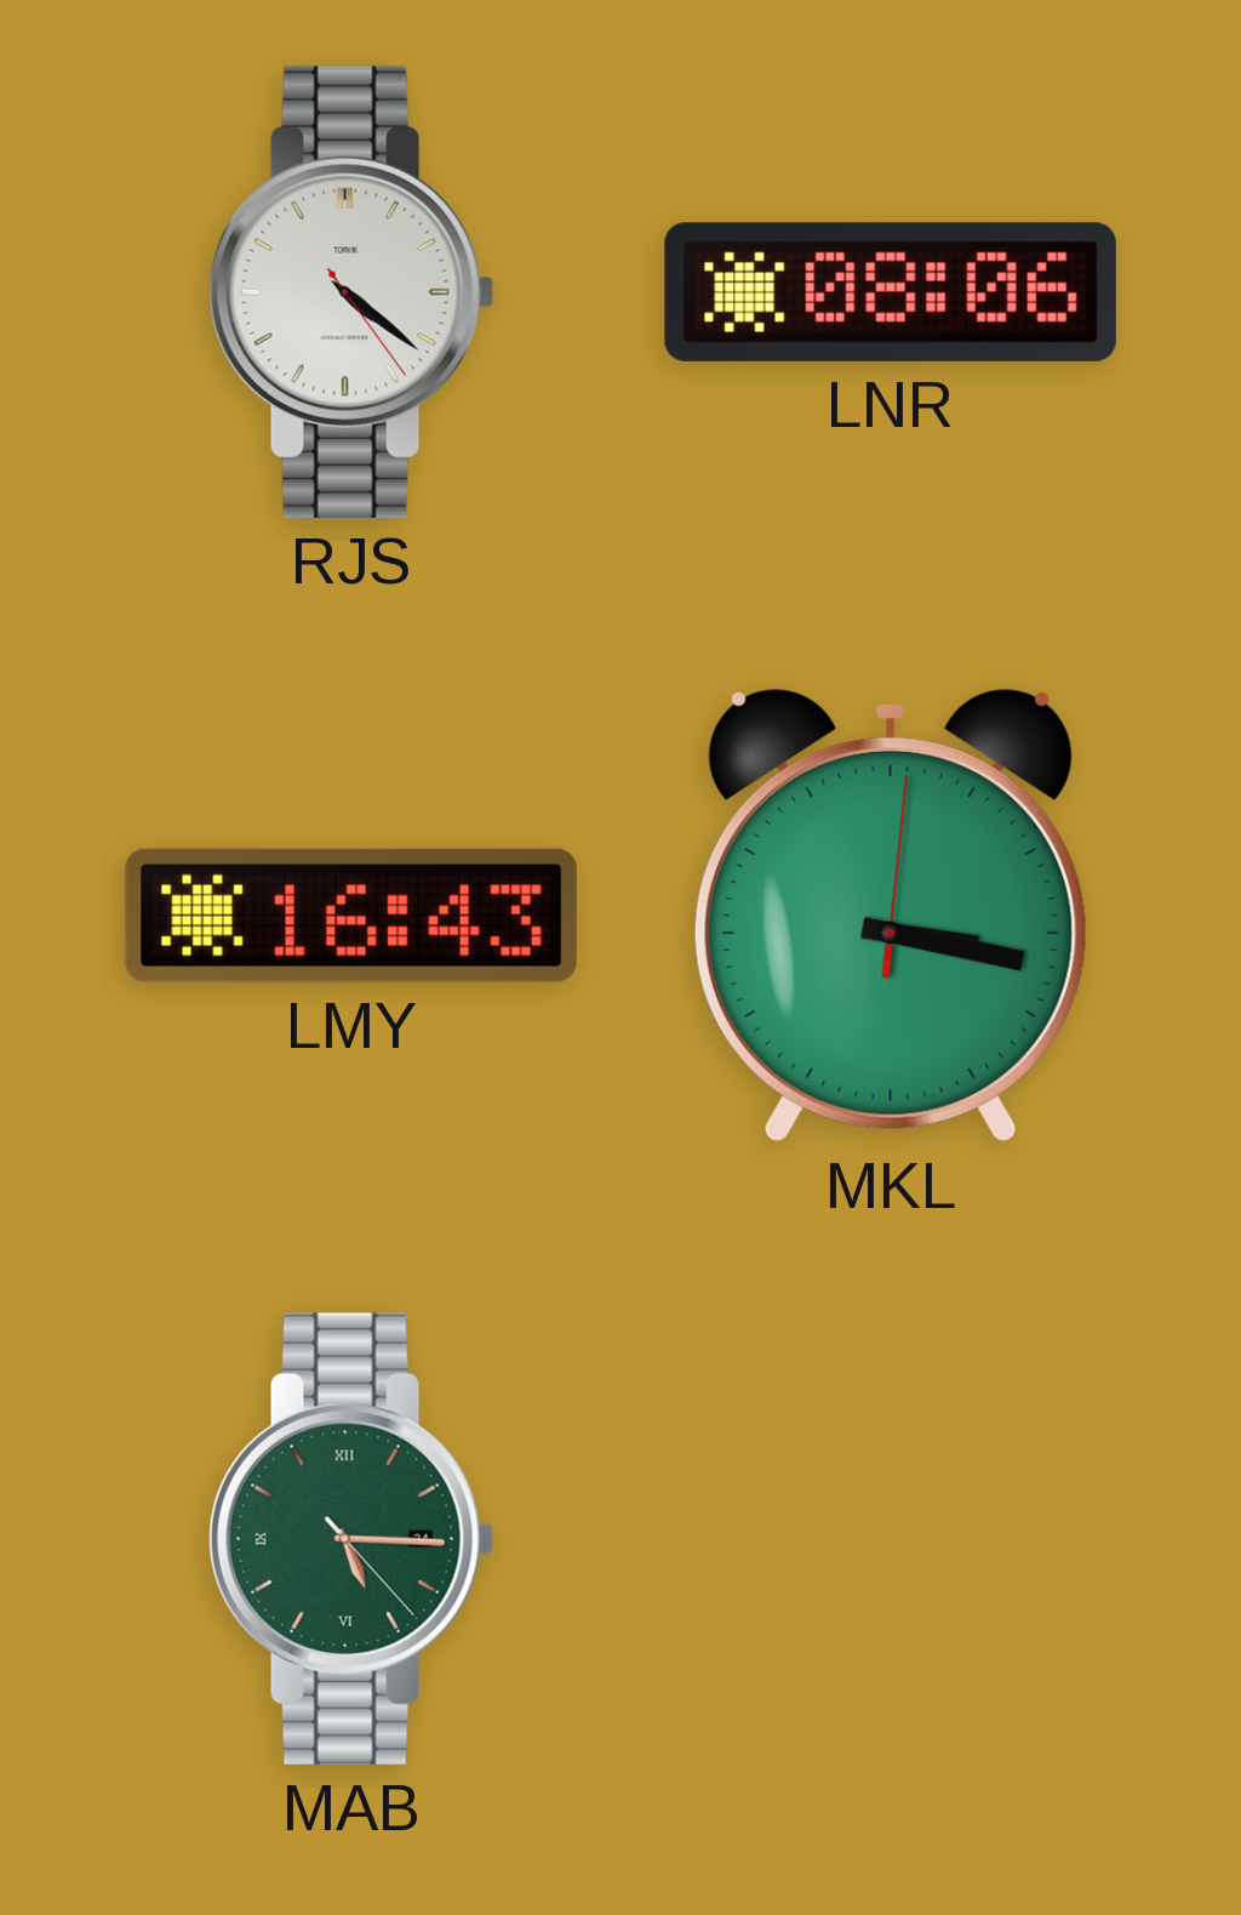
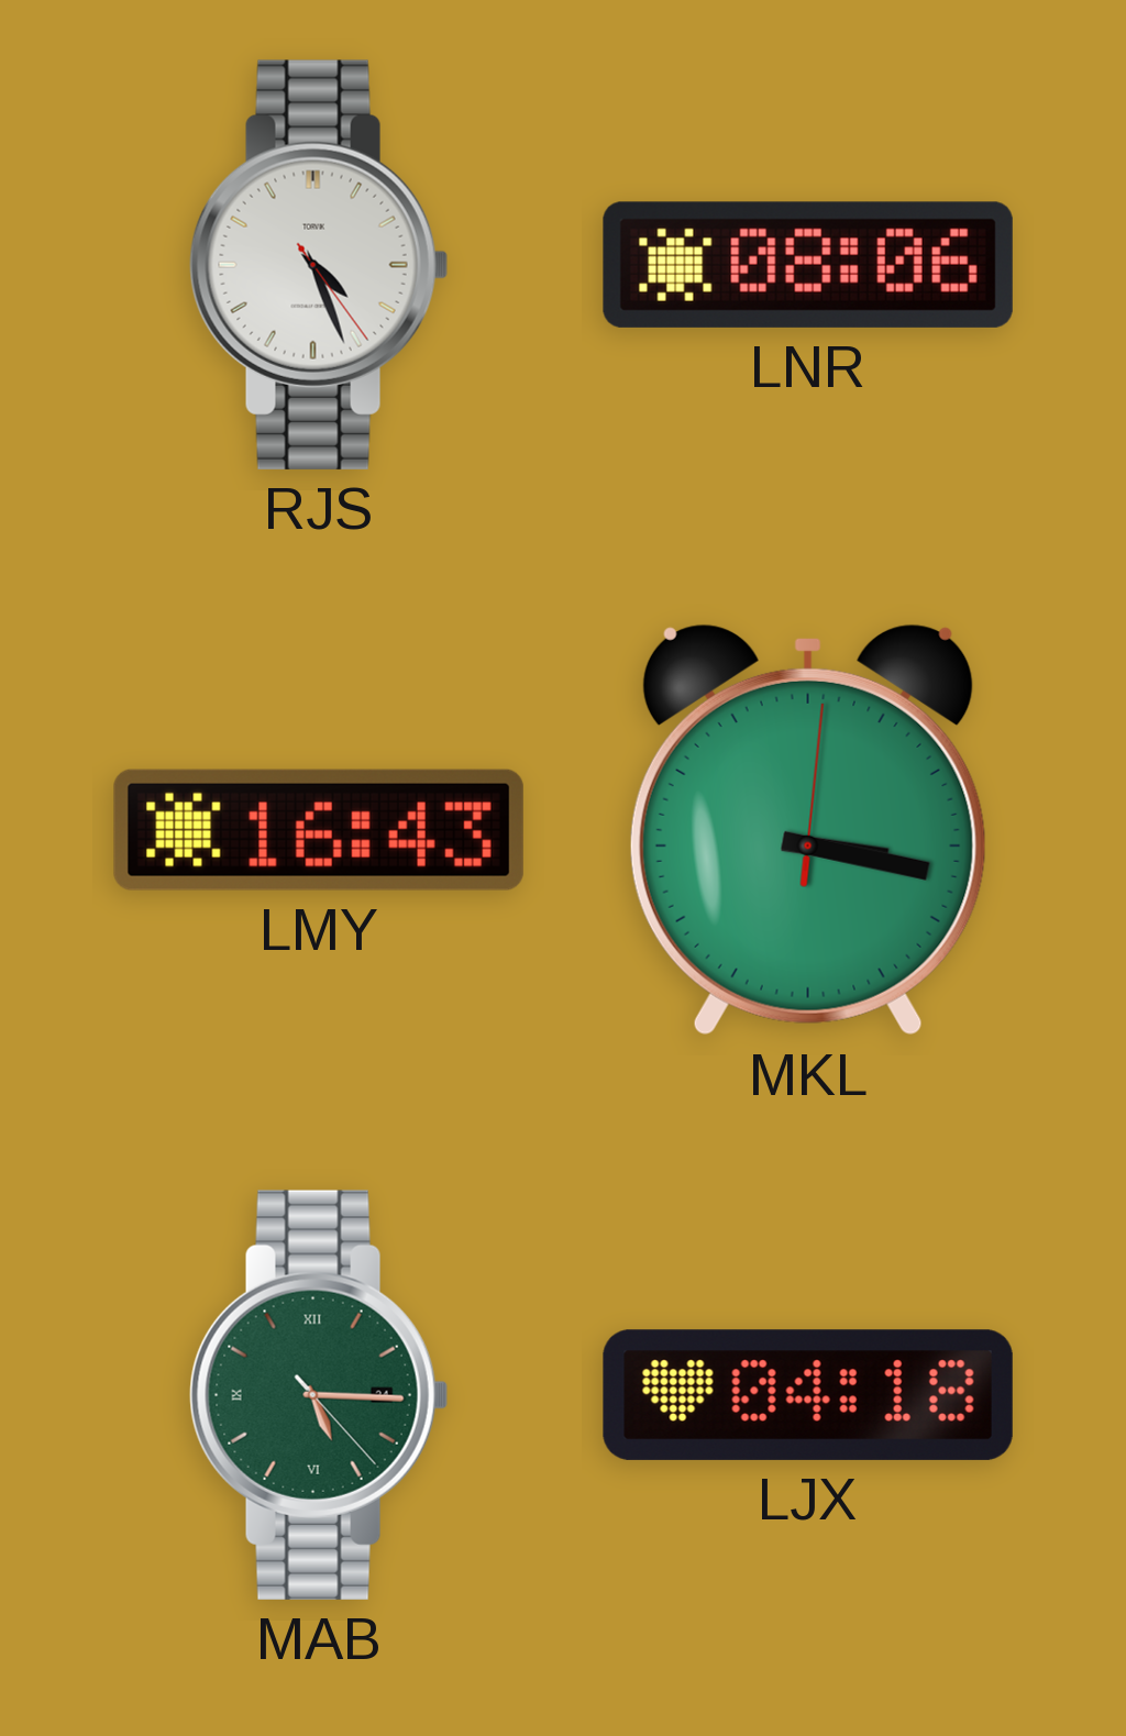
RJS: 4:21 -> 4:26 (319, 265)
LJX: none -> 04:18 (808, 1395)
